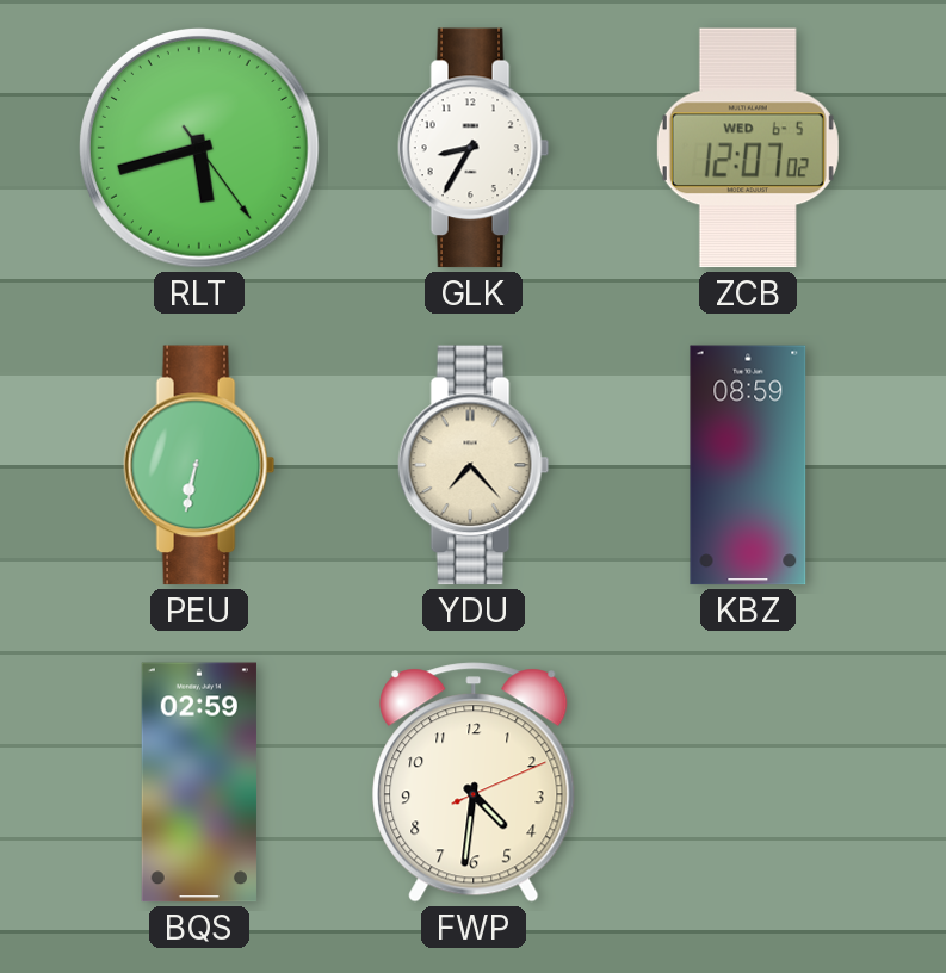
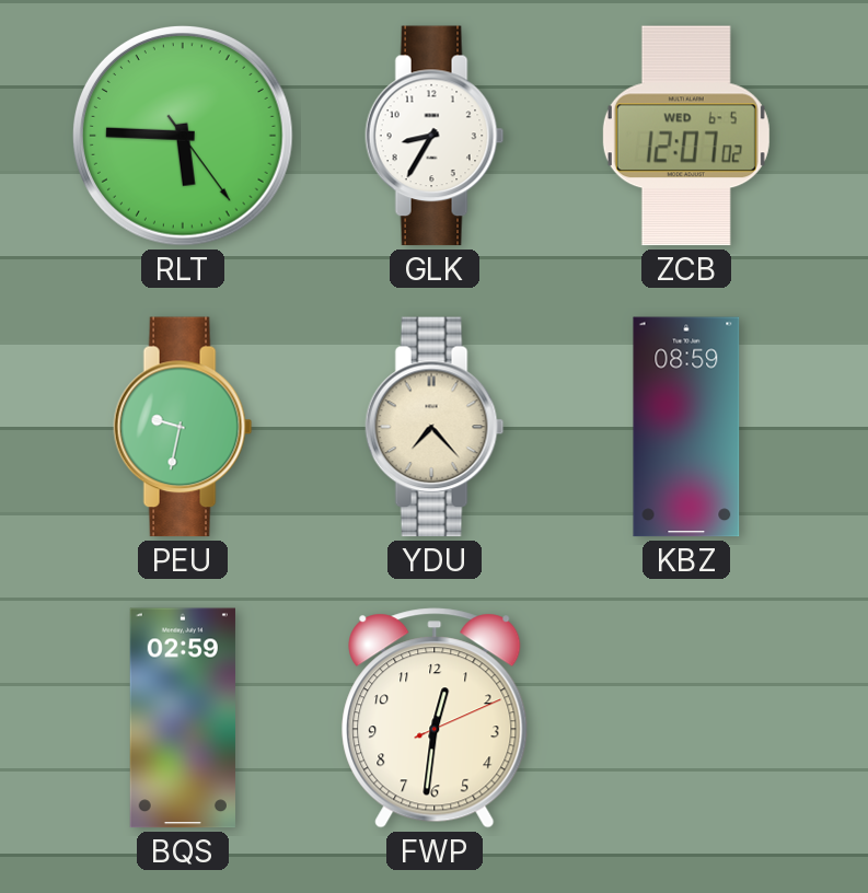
RLT: 5:42 -> 5:45 (184, 137)
PEU: 6:32 -> 9:32 (183, 427)
FWP: 4:31 -> 12:31 (435, 718)
